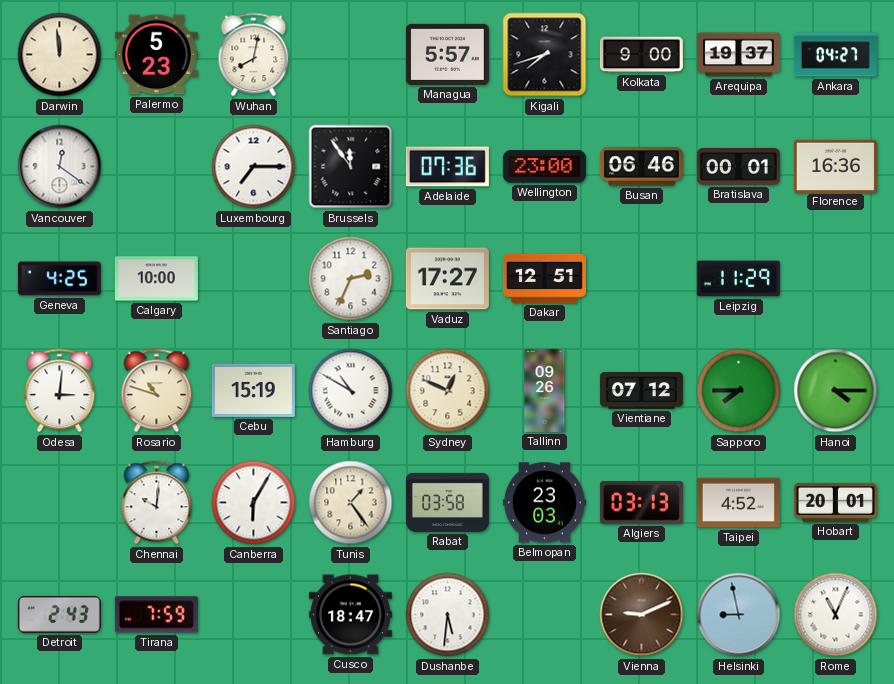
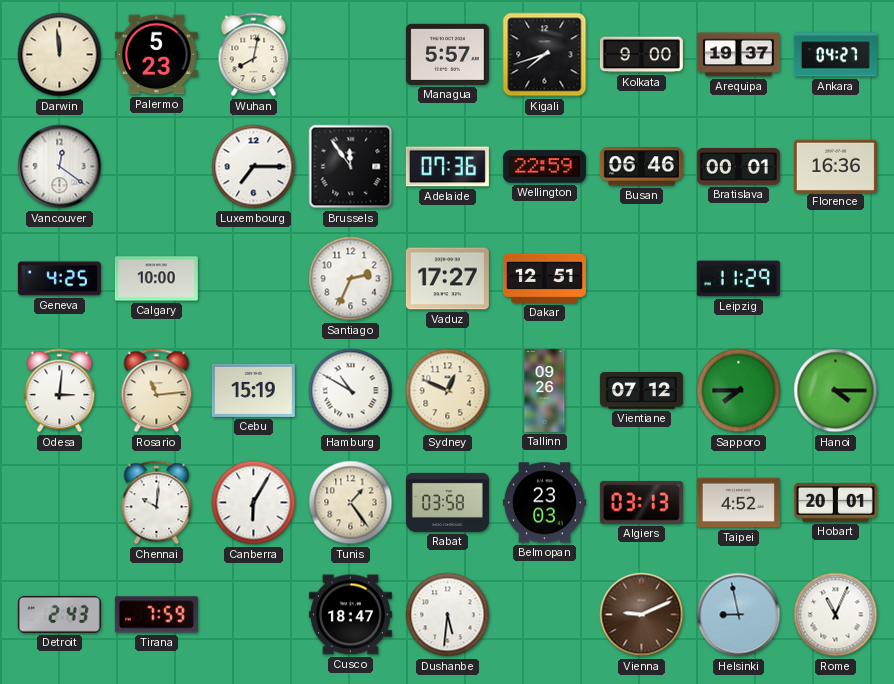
Wellington: 23:00 -> 22:59 (544, 167)
Rosario: 10:48 -> 11:14 (157, 391)
